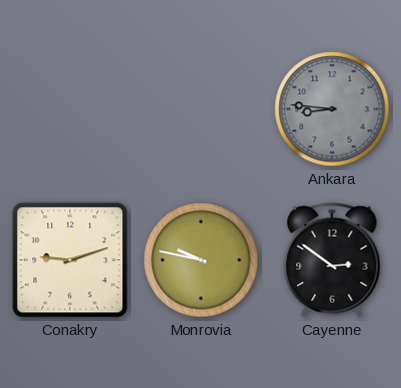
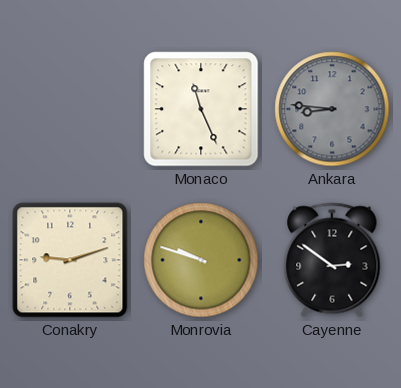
Monaco: none -> 11:26 (201, 109)
Monrovia: 9:47 -> 9:48 (201, 260)
